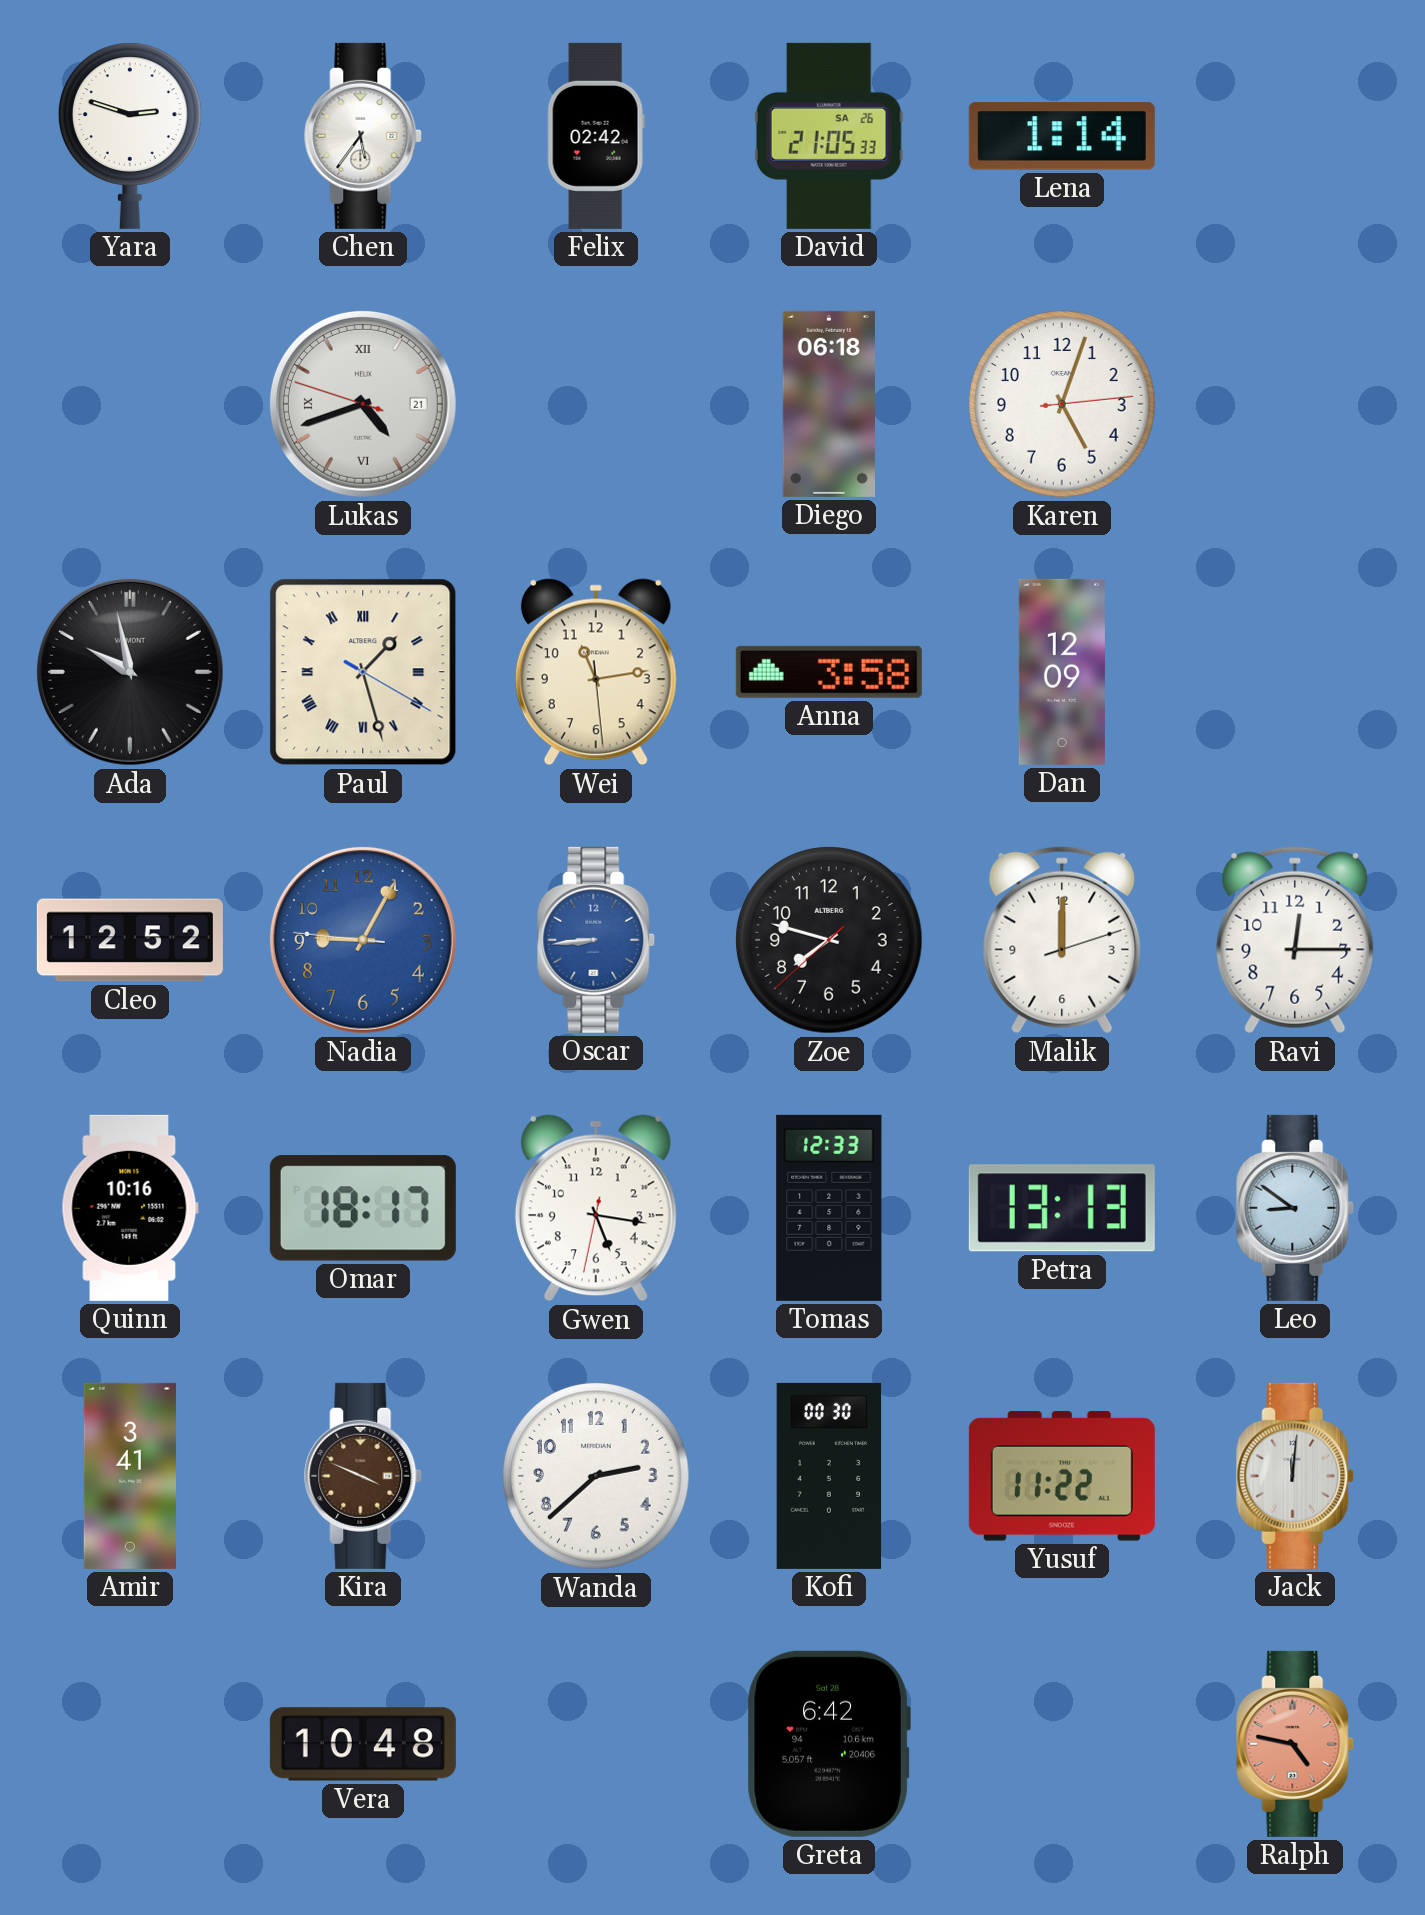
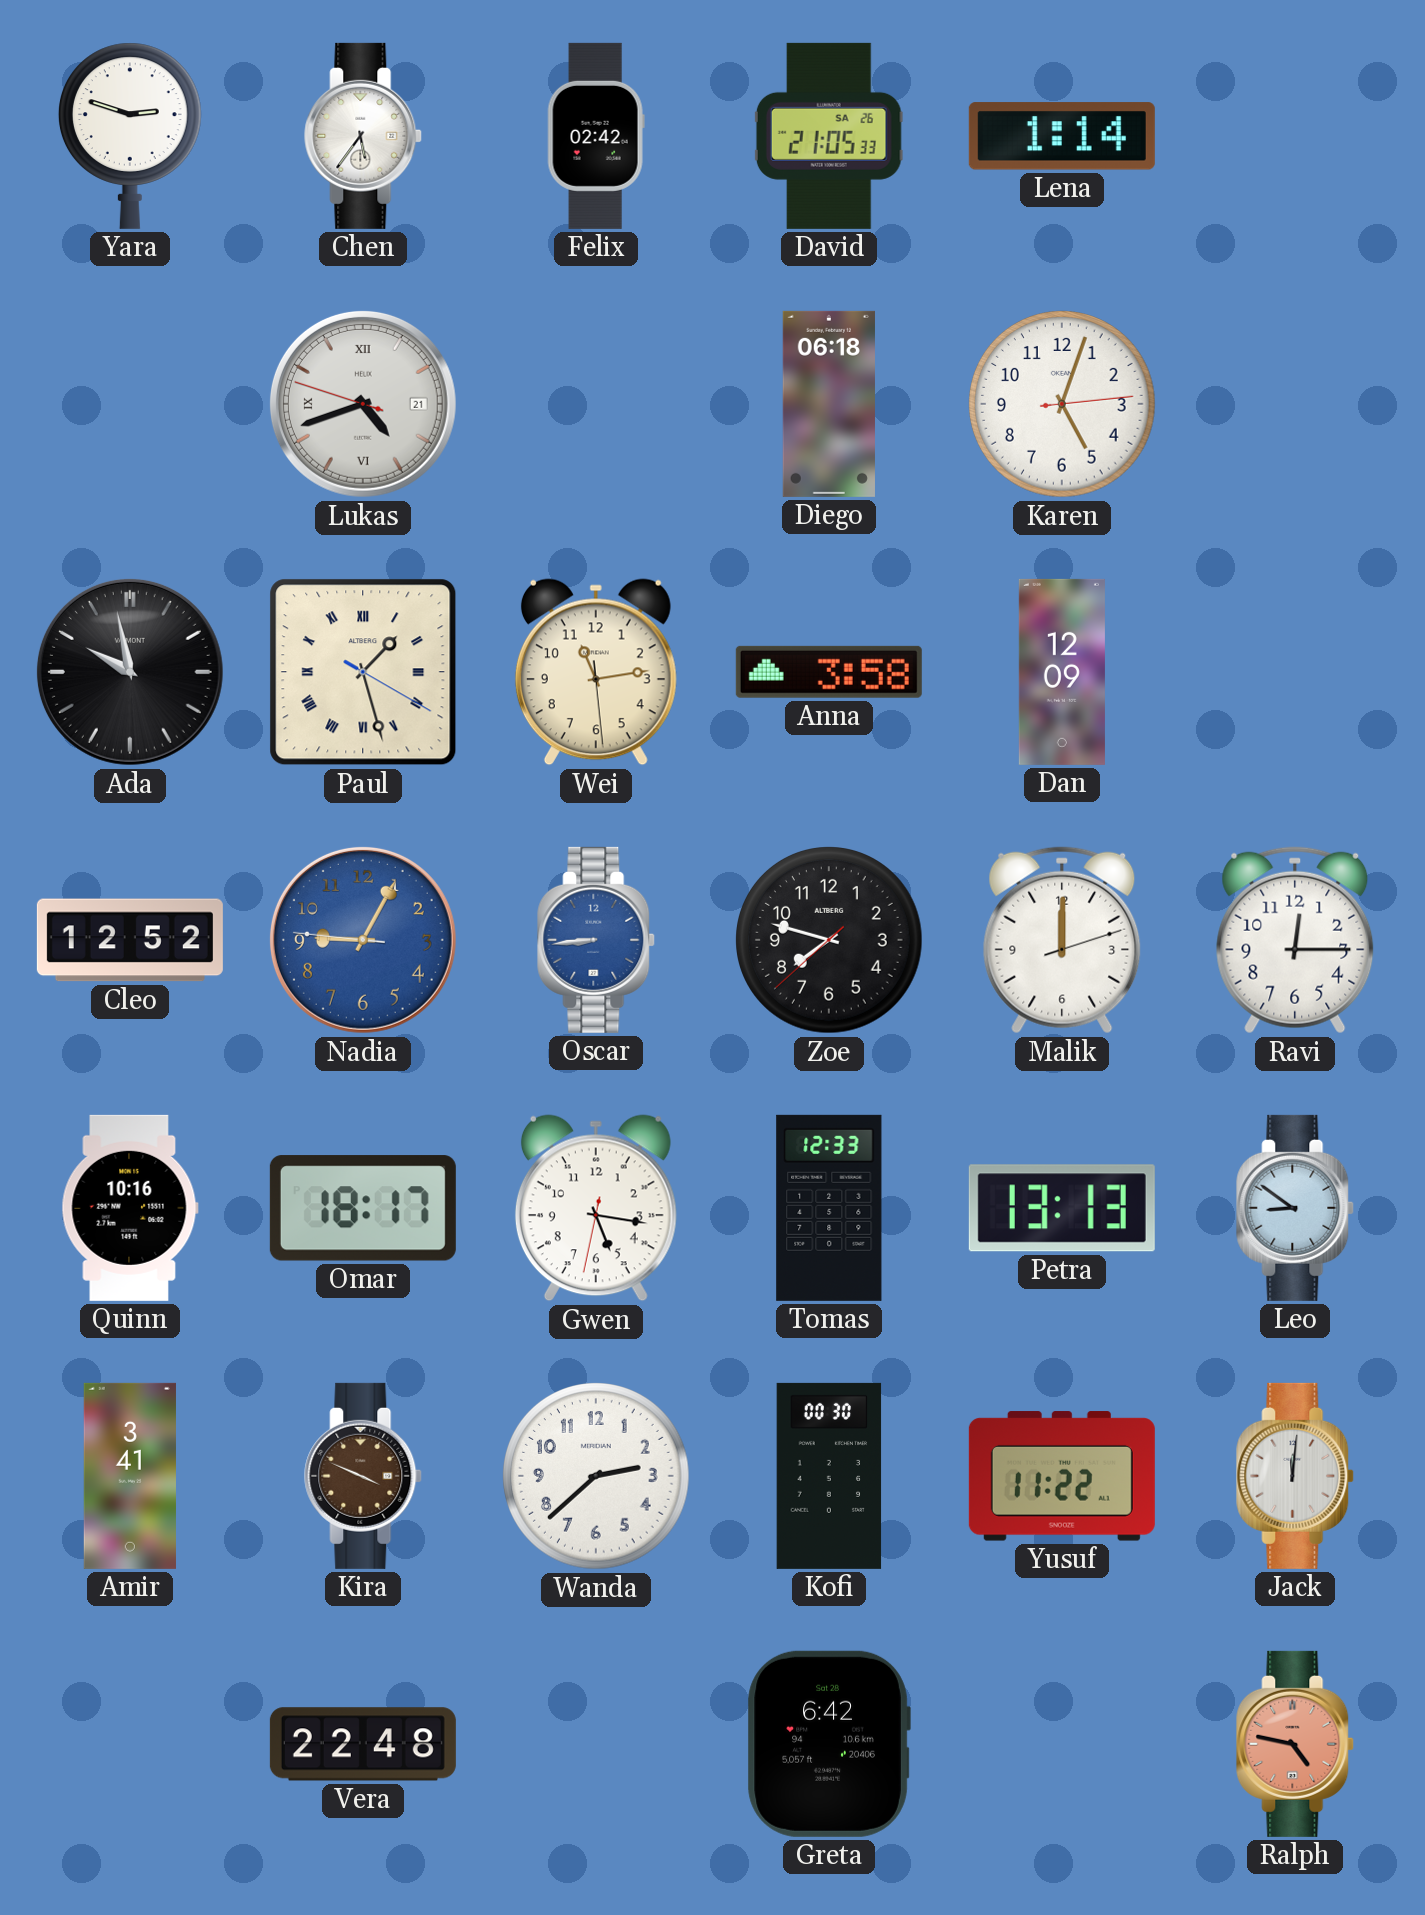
Vera: 10:48 -> 22:48 (363, 1744)
